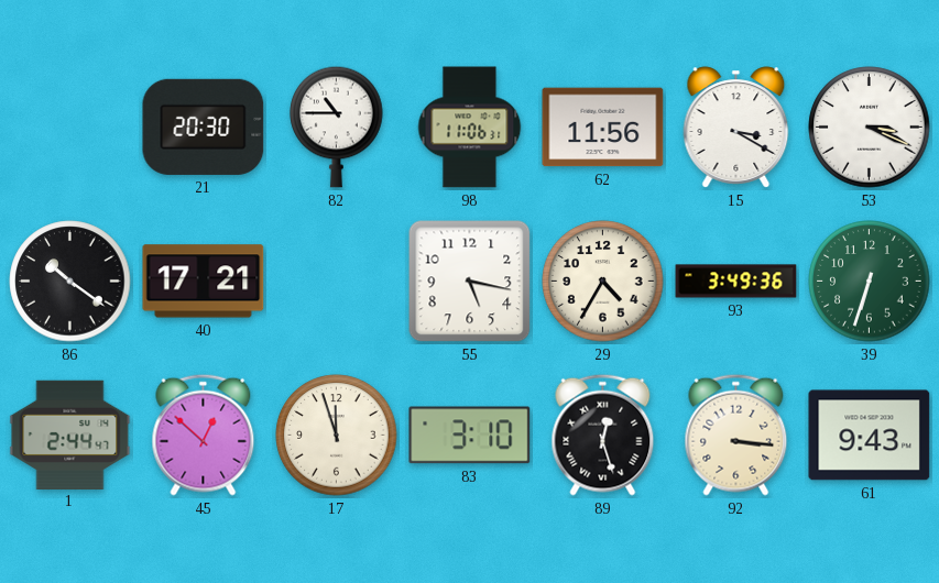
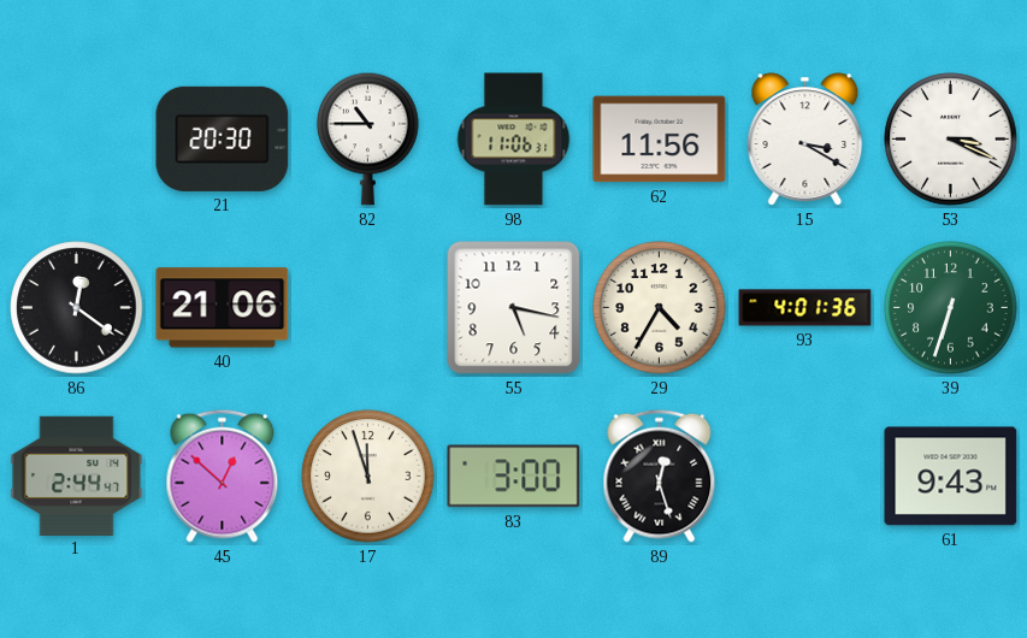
86: 10:21 -> 12:21 (77, 308)
40: 17:21 -> 21:06 (223, 308)
93: 3:49 -> 4:01 (805, 308)
83: 3:10 -> 3:00 (514, 477)
92: 3:16 -> none (736, 435)
